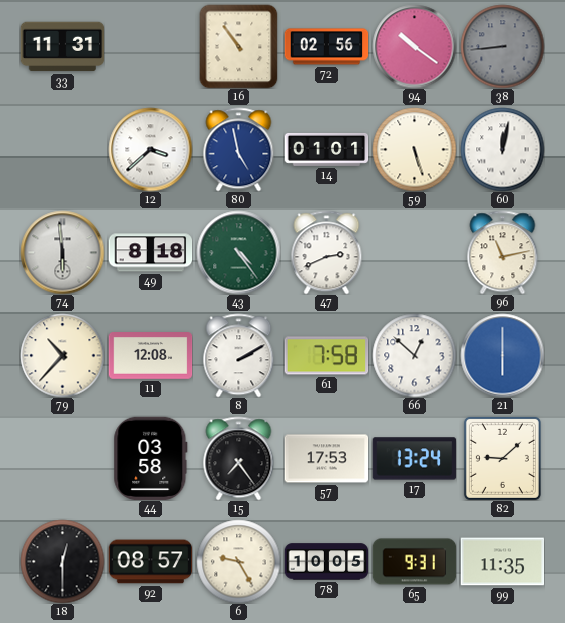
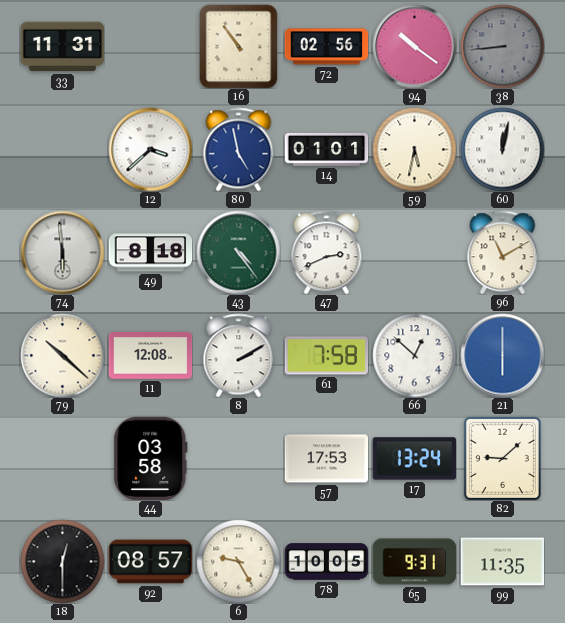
59: 5:27 -> 5:32 (414, 149)
96: 11:13 -> 11:10 (503, 252)
79: 10:37 -> 10:22 (62, 355)
15: 7:24 -> none (239, 458)
